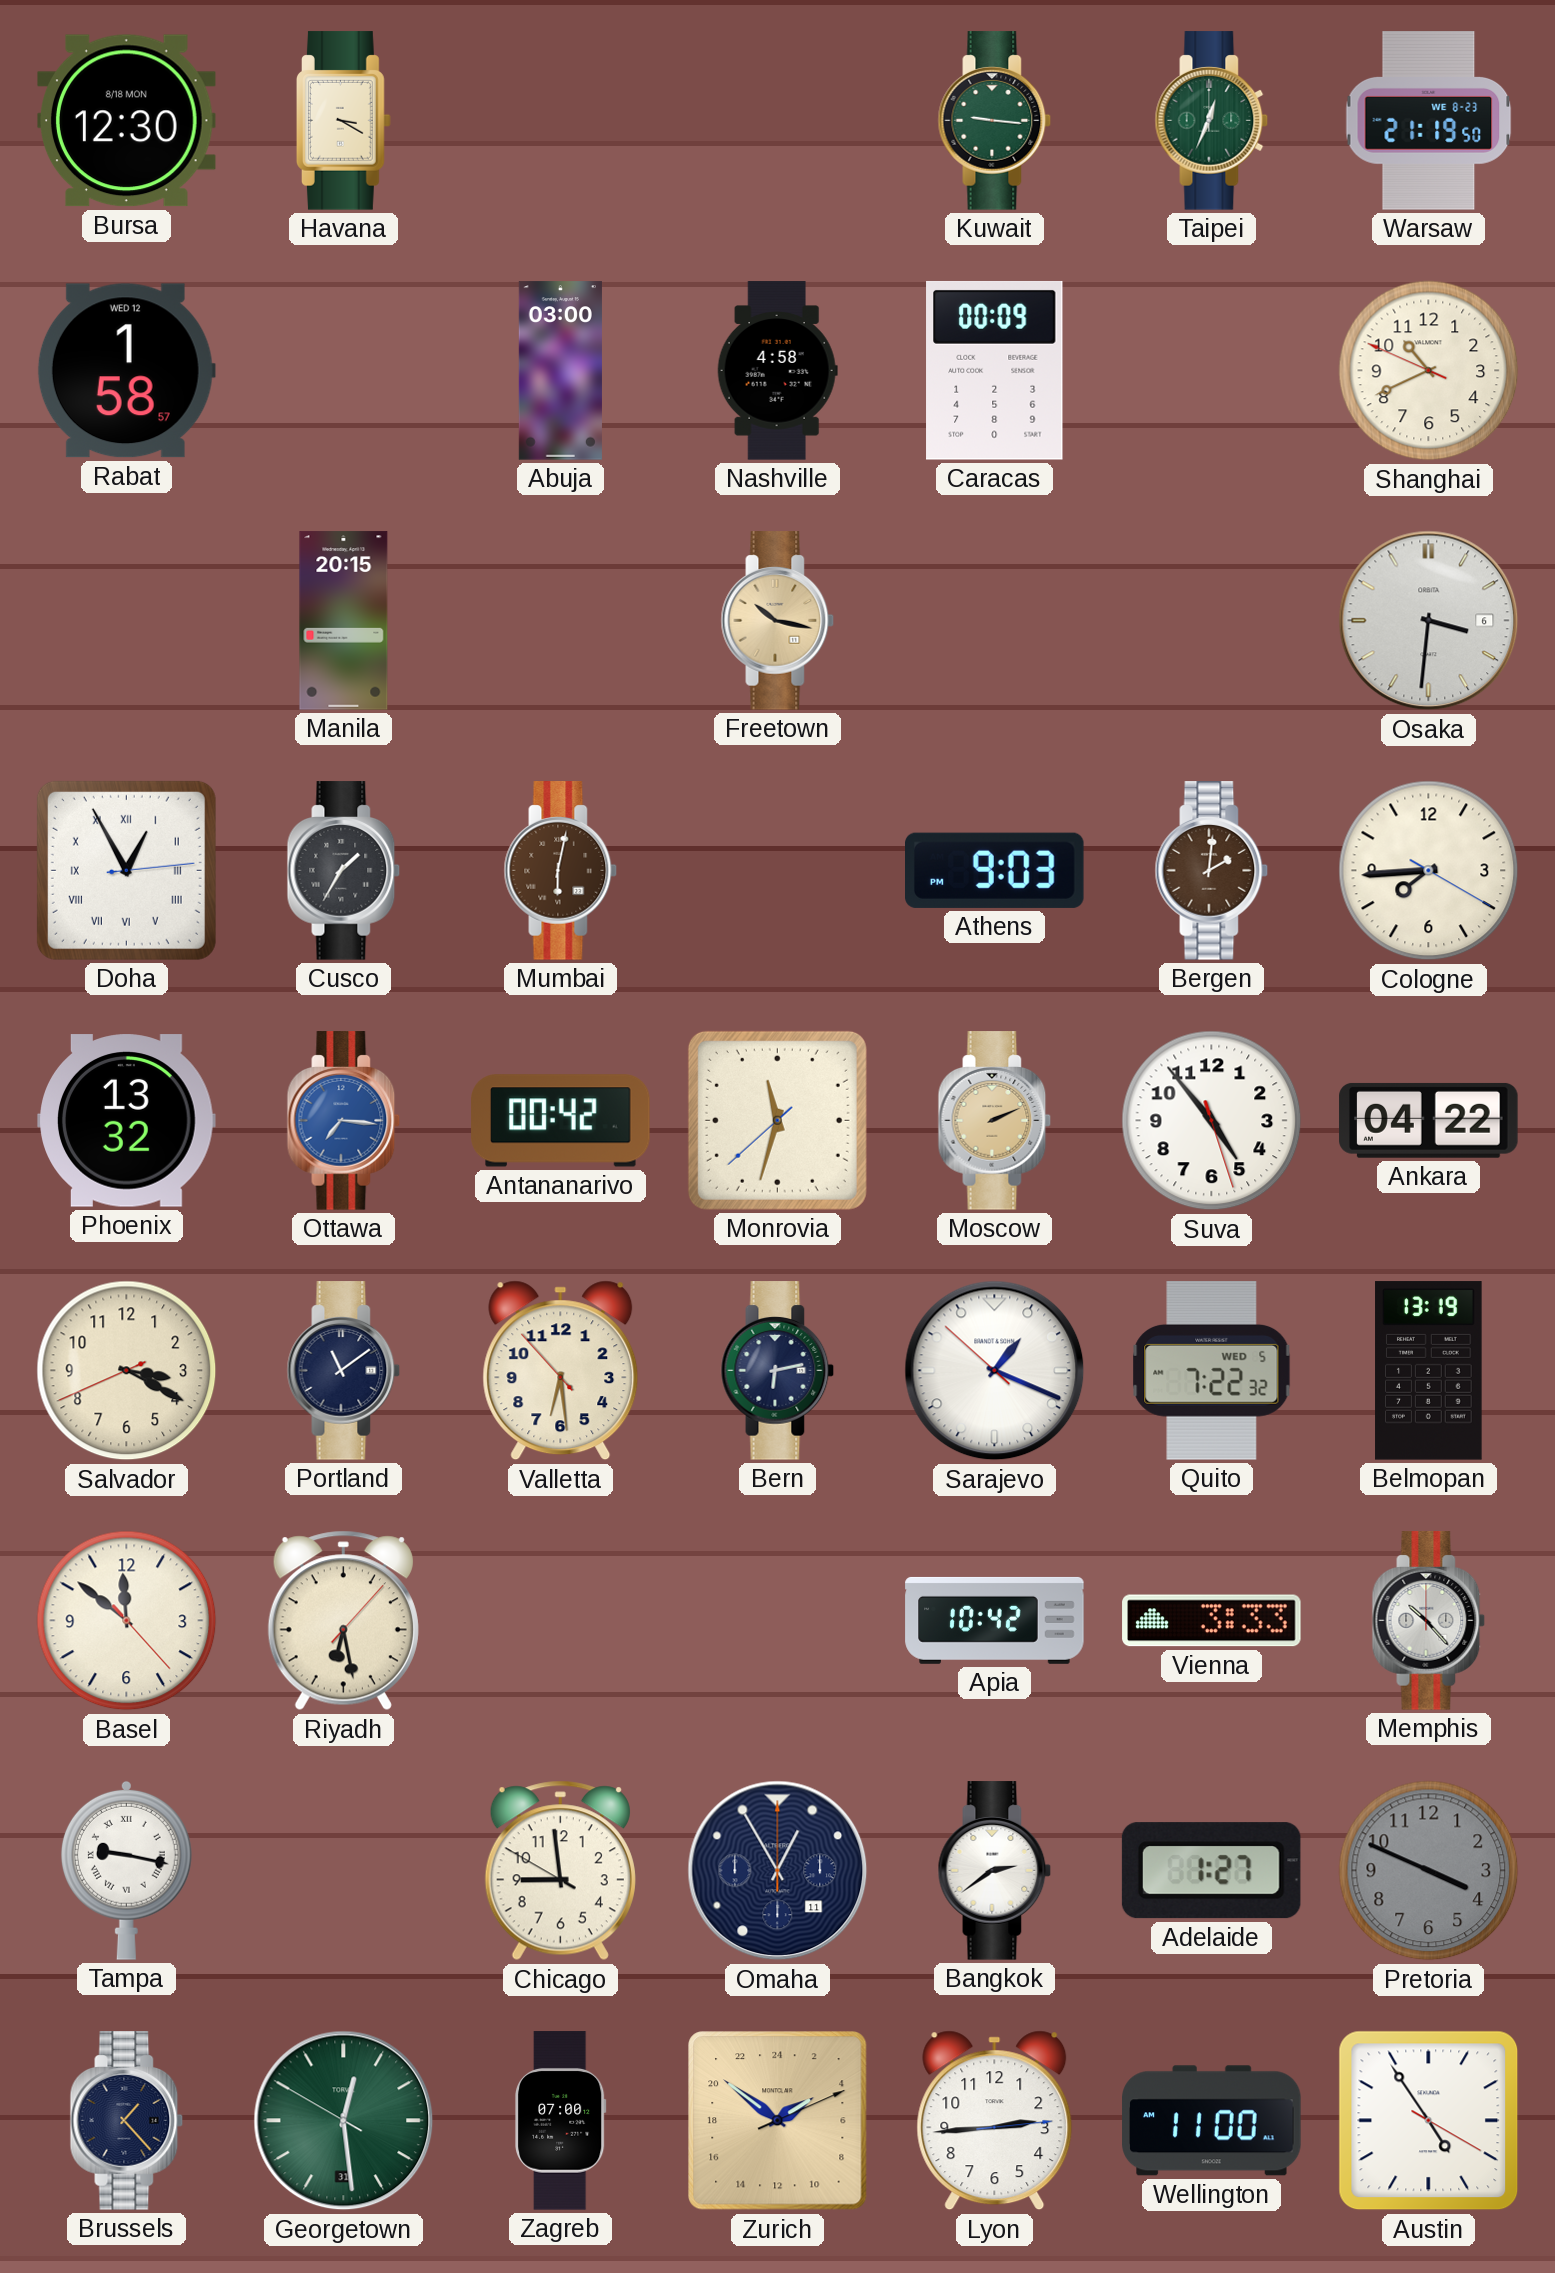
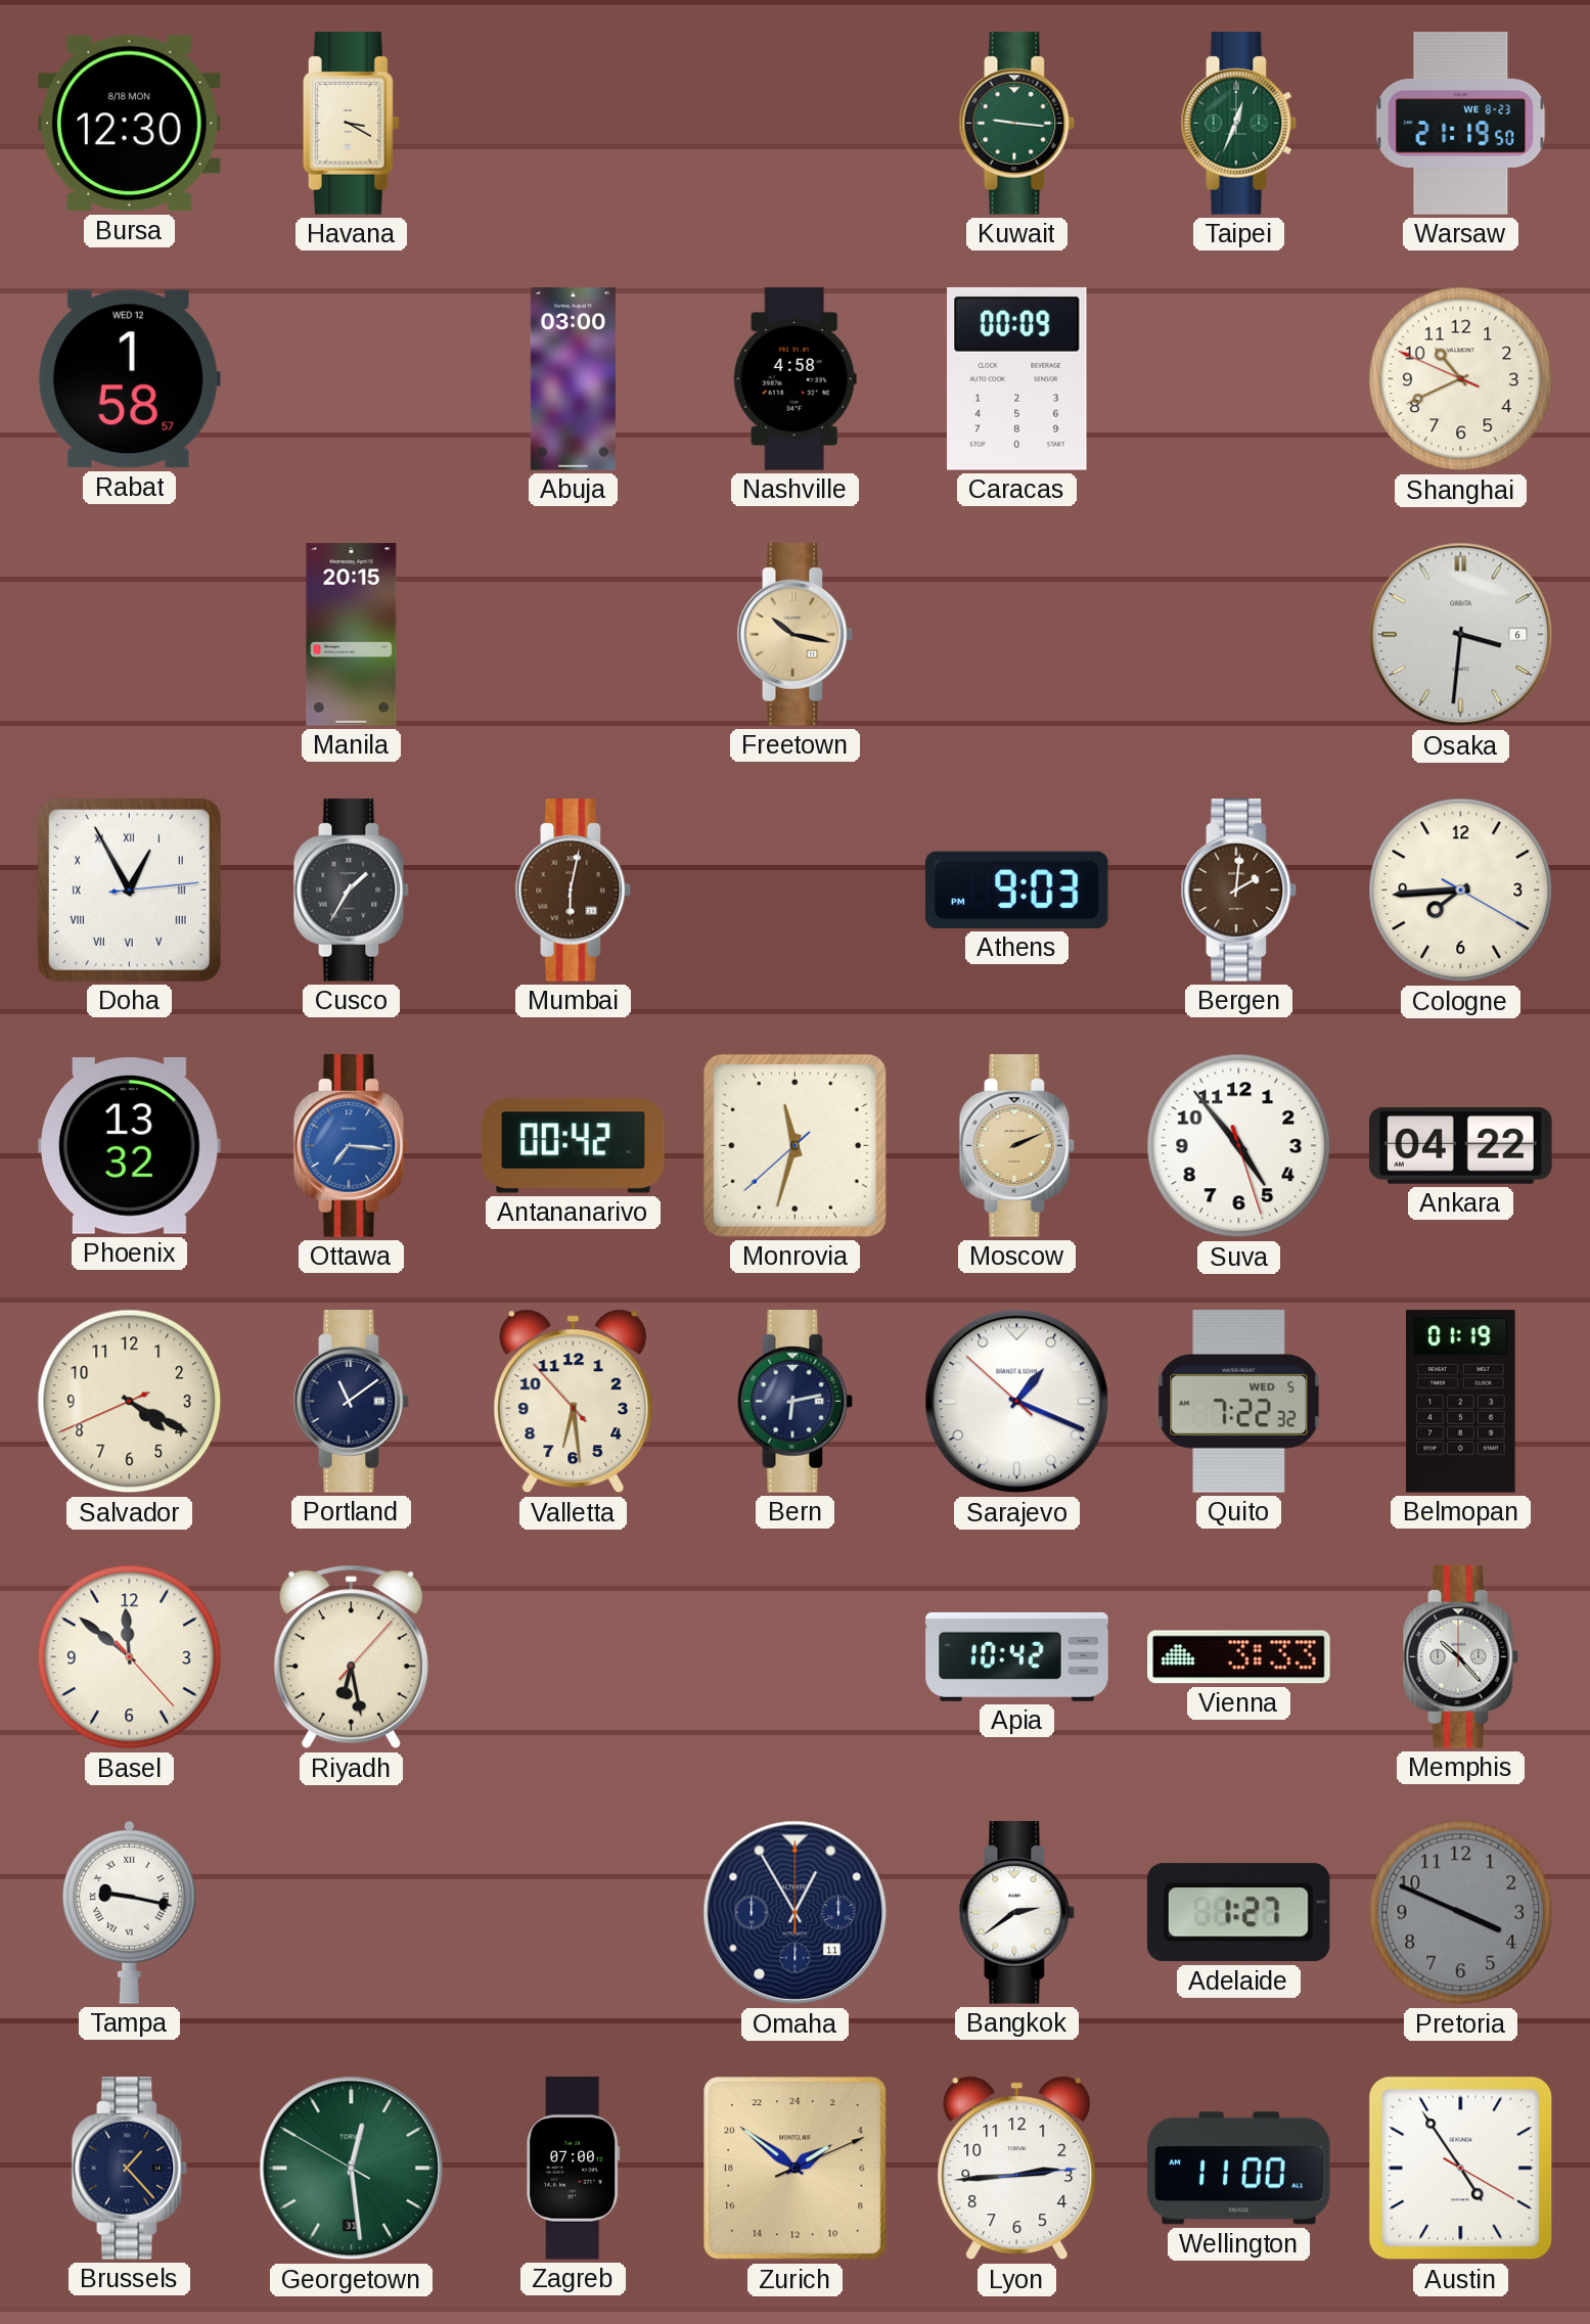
Salvador: 3:19 -> 4:19 (130, 1402)
Belmopan: 13:19 -> 01:19 (1461, 1402)
Chicago: 8:58 -> none (560, 1871)
